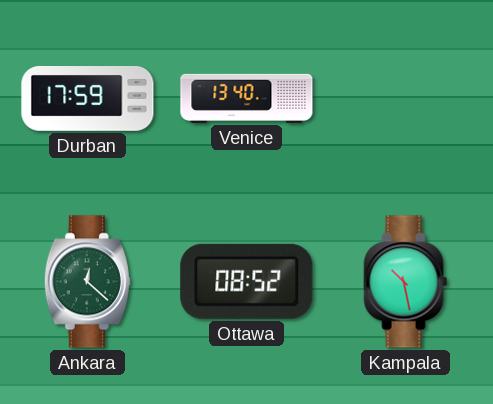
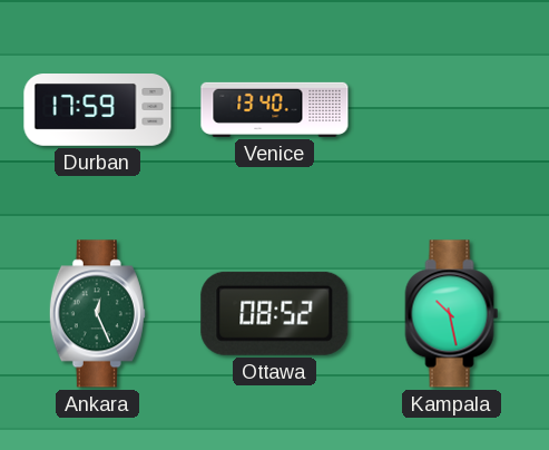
Ankara: 12:22 -> 12:26 (97, 314)
